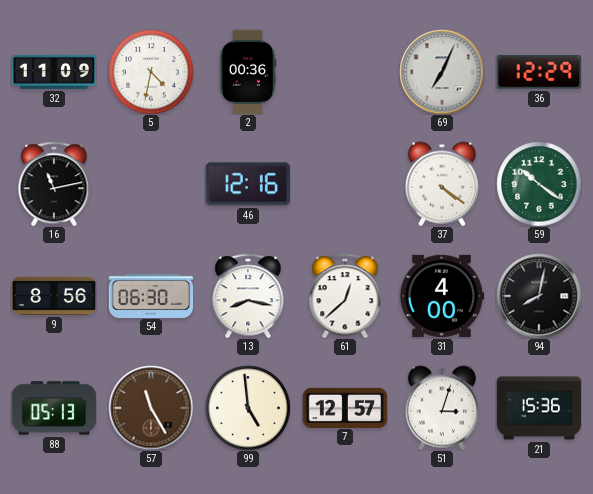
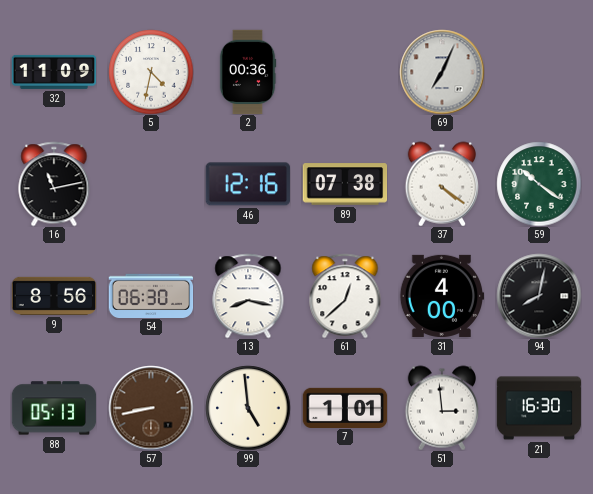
36: 12:29 -> none (539, 72)
89: none -> 07:38 (345, 184)
57: 11:25 -> 8:43 (151, 408)
7: 12:57 -> 1:01 (345, 407)
51: 3:03 -> 2:59 (441, 408)
21: 15:36 -> 16:30 (539, 408)
